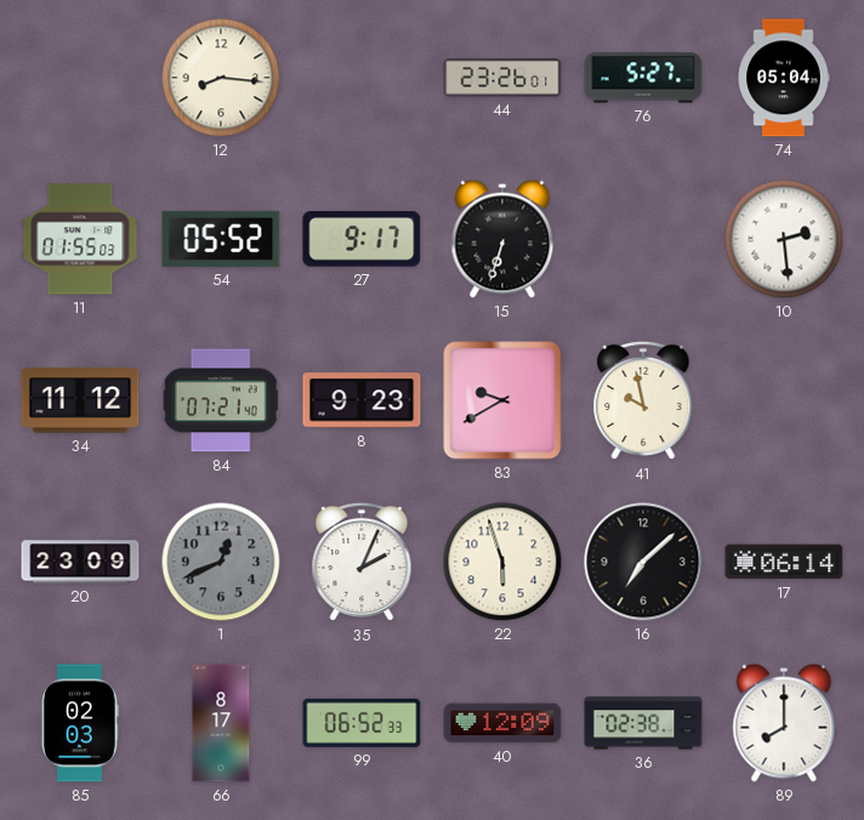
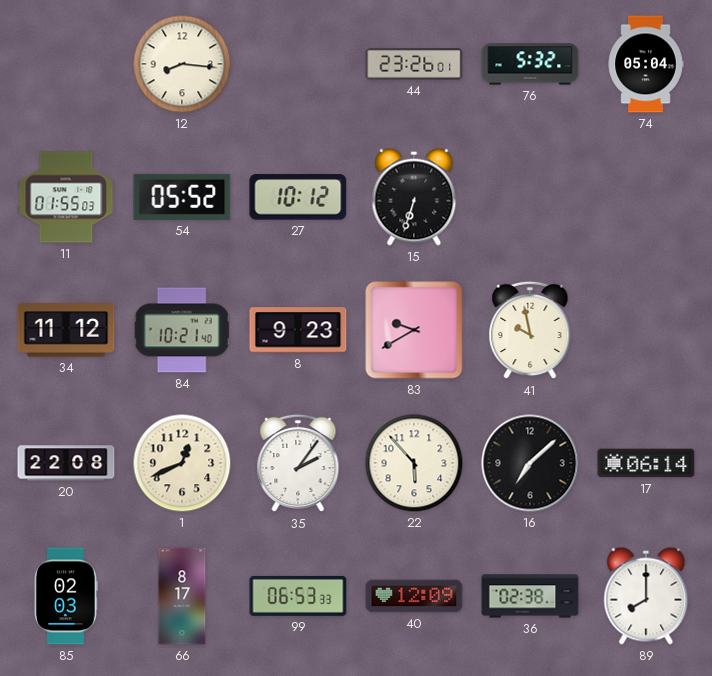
76: 5:27 -> 5:32 (530, 64)
27: 9:17 -> 10:12 (298, 197)
10: 2:29 -> none (784, 239)
84: 07:21 -> 10:21 (182, 330)
20: 23:09 -> 22:08 (66, 463)
1 dial: grey -> cream (182, 463)
35: 2:04 -> 2:06 (298, 463)
22: 5:57 -> 5:53 (414, 463)
99: 06:52 -> 06:53 (298, 596)
